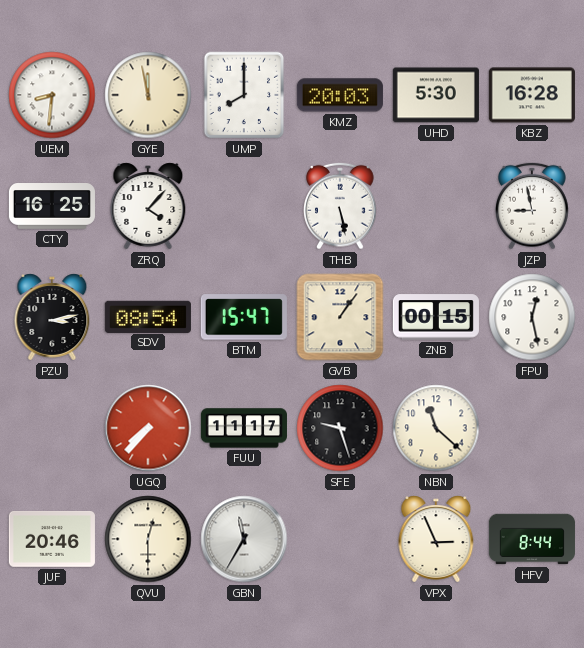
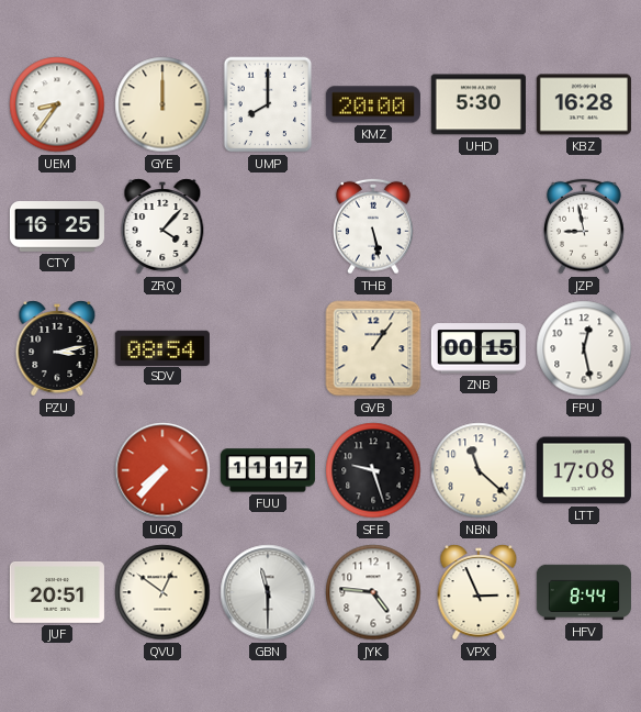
UEM: 8:31 -> 8:36 (57, 104)
GYE: 11:58 -> 12:00 (162, 104)
KMZ: 20:03 -> 20:00 (373, 104)
BTM: 15:47 -> none (244, 317)
LTT: none -> 17:08 (584, 470)
JUF: 20:46 -> 20:51 (57, 592)
QVU: 12:30 -> 12:51 (162, 592)
GBN: 11:35 -> 11:30 (268, 592)
JYK: none -> 4:46 (373, 592)
